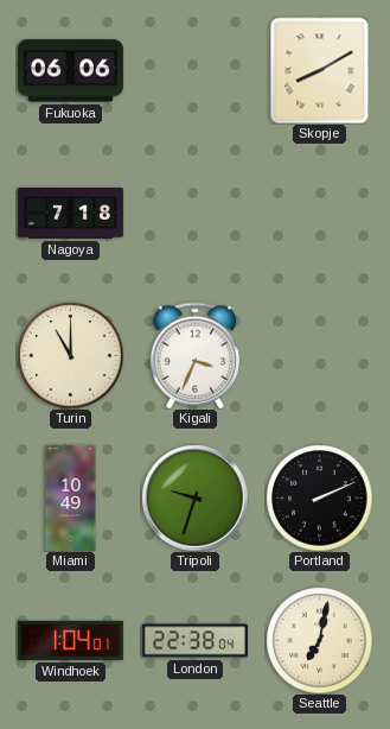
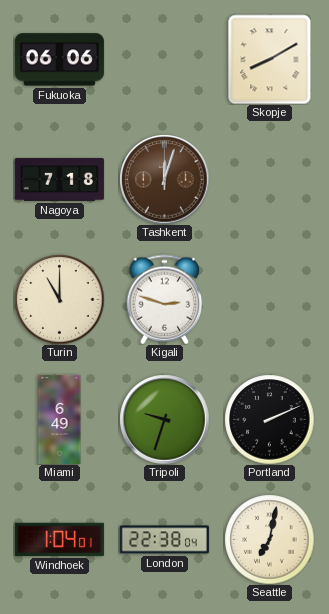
Tashkent: none -> 12:03 (164, 179)
Kigali: 3:34 -> 2:48 (165, 299)
Miami: 10:49 -> 6:49 (60, 419)
